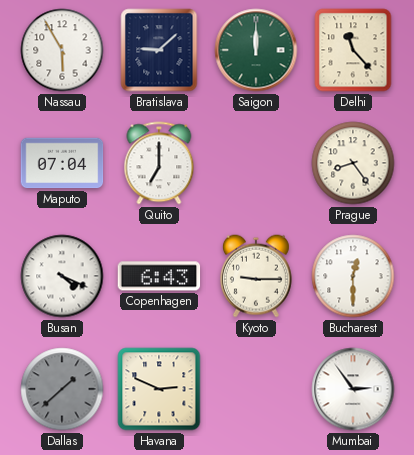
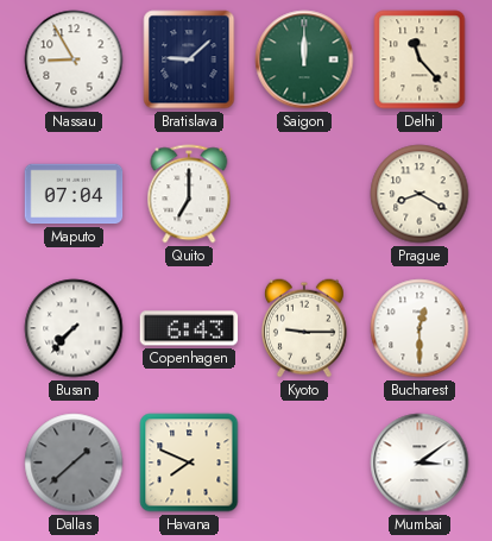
Nassau: 5:55 -> 8:55 (74, 59)
Prague: 8:24 -> 8:20 (420, 194)
Busan: 4:19 -> 7:37 (74, 328)
Havana: 2:49 -> 7:49 (189, 463)
Mumbai: 2:54 -> 3:09 (420, 463)
